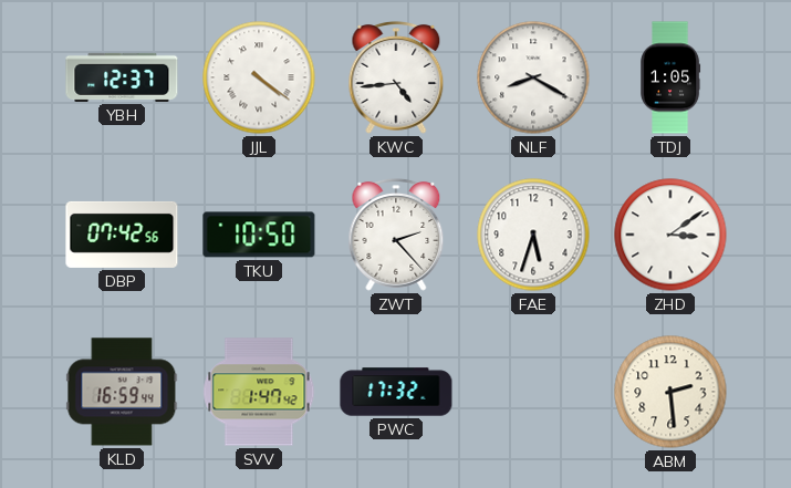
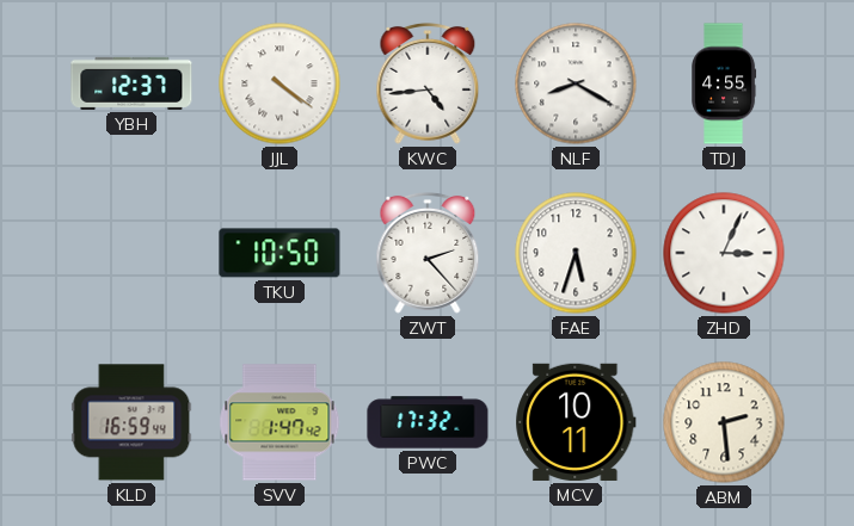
TDJ: 1:05 -> 4:55 (725, 83)
DBP: 07:42 -> none (122, 235)
ZHD: 3:09 -> 3:04 (724, 253)
MCV: none -> 10:11 (576, 422)
